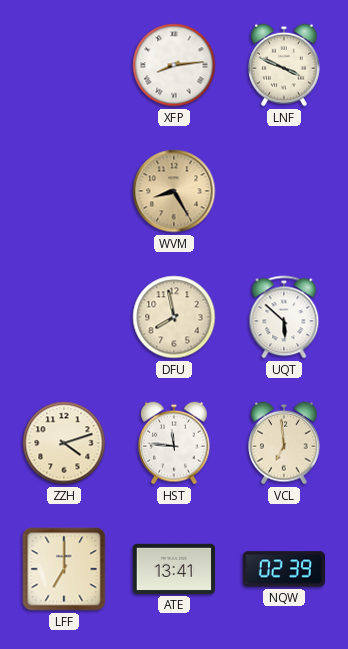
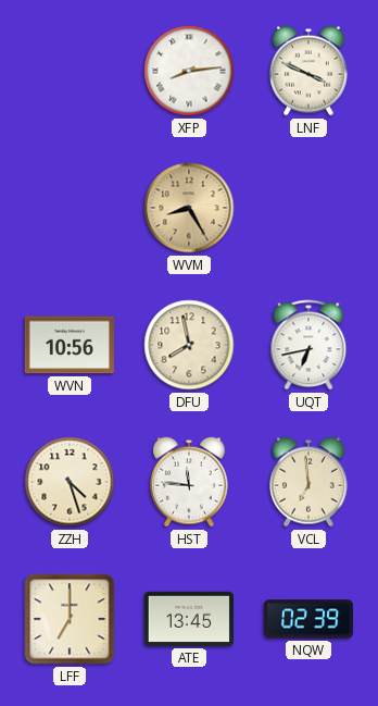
WVN: none -> 10:56 (68, 345)
UQT: 5:52 -> 6:43 (308, 345)
ZZH: 4:12 -> 4:27 (70, 482)
ATE: 13:41 -> 13:45 (188, 619)
